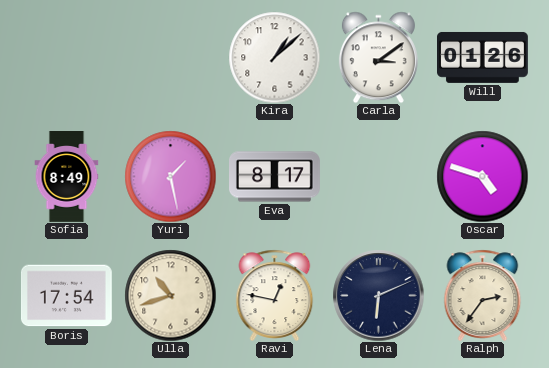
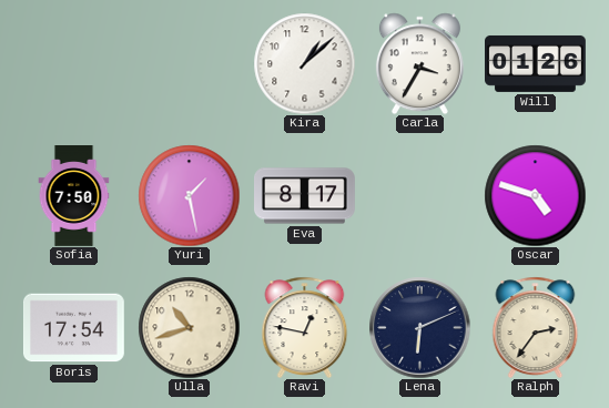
Carla: 3:09 -> 3:35 (419, 63)
Sofia: 8:49 -> 7:50 (74, 196)
